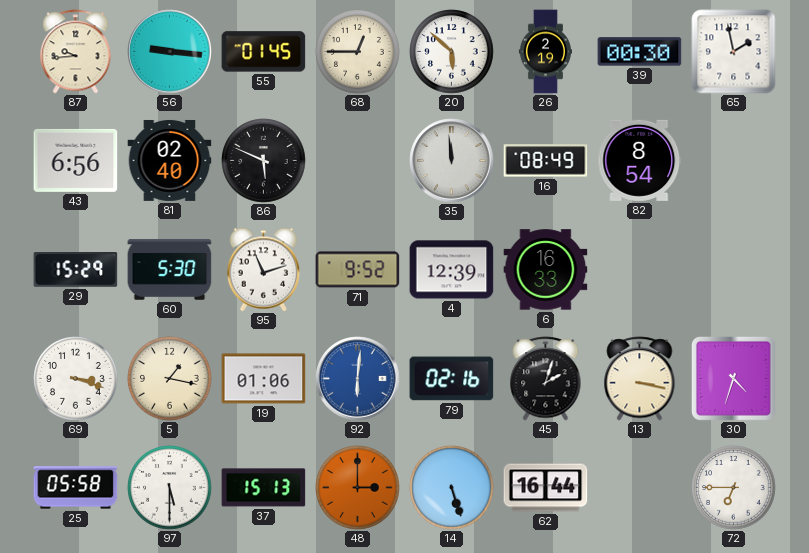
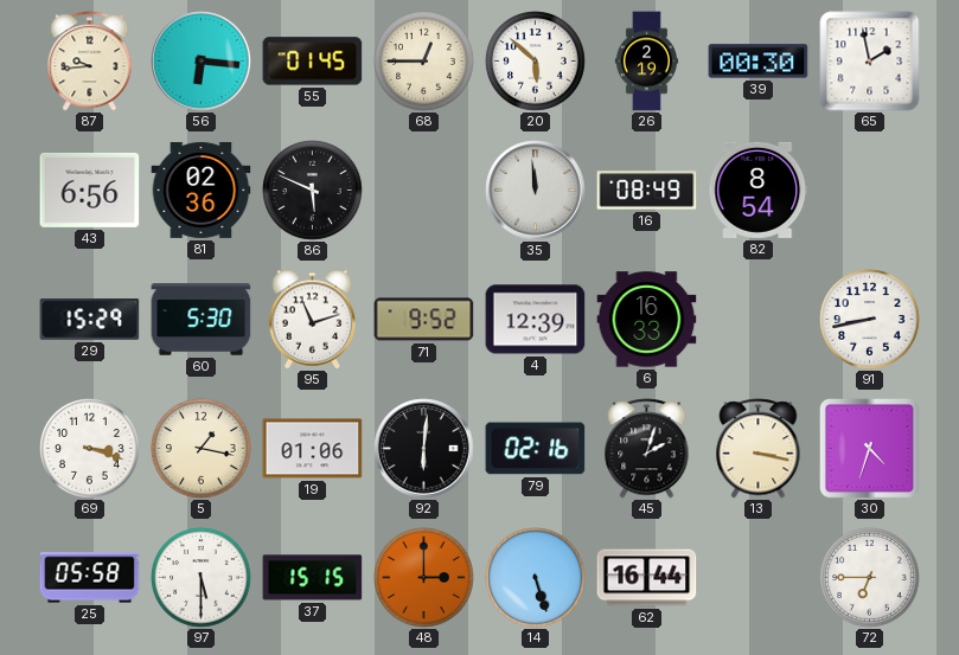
56: 9:16 -> 6:16 (202, 62)
81: 02:40 -> 02:36 (202, 190)
91: none -> 8:43 (870, 320)
92 dial: blue -> black (424, 449)
37: 15:13 -> 15:15 (313, 578)
